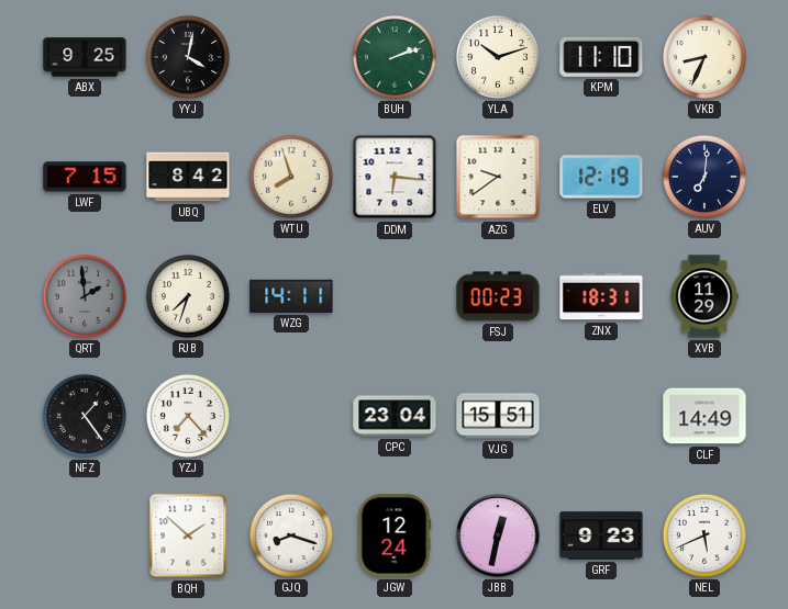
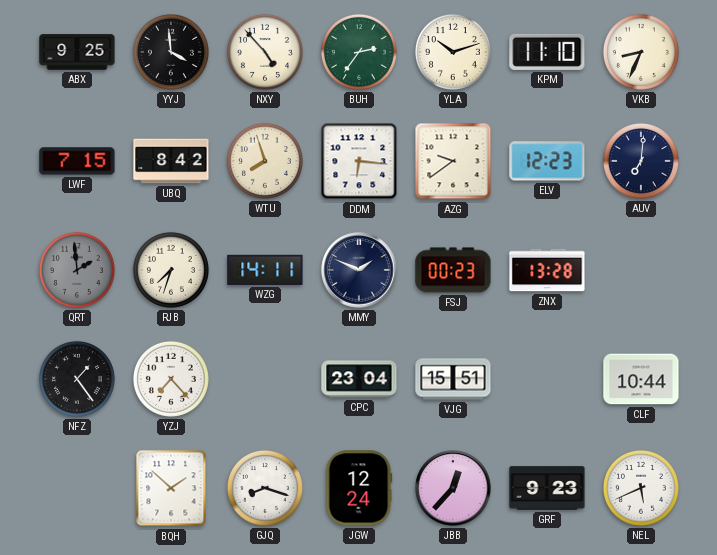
YYJ: 4:02 -> 3:59 (171, 52)
NXY: none -> 4:53 (265, 52)
BUH: 2:12 -> 2:36 (359, 52)
ELV: 12:19 -> 12:23 (547, 161)
MMY: none -> 1:49 (359, 270)
ZNX: 18:31 -> 13:28 (547, 270)
XVB: 11:29 -> none (704, 296)
CLF: 14:49 -> 10:44 (641, 379)
JBB: 12:32 -> 12:37 (453, 488)
